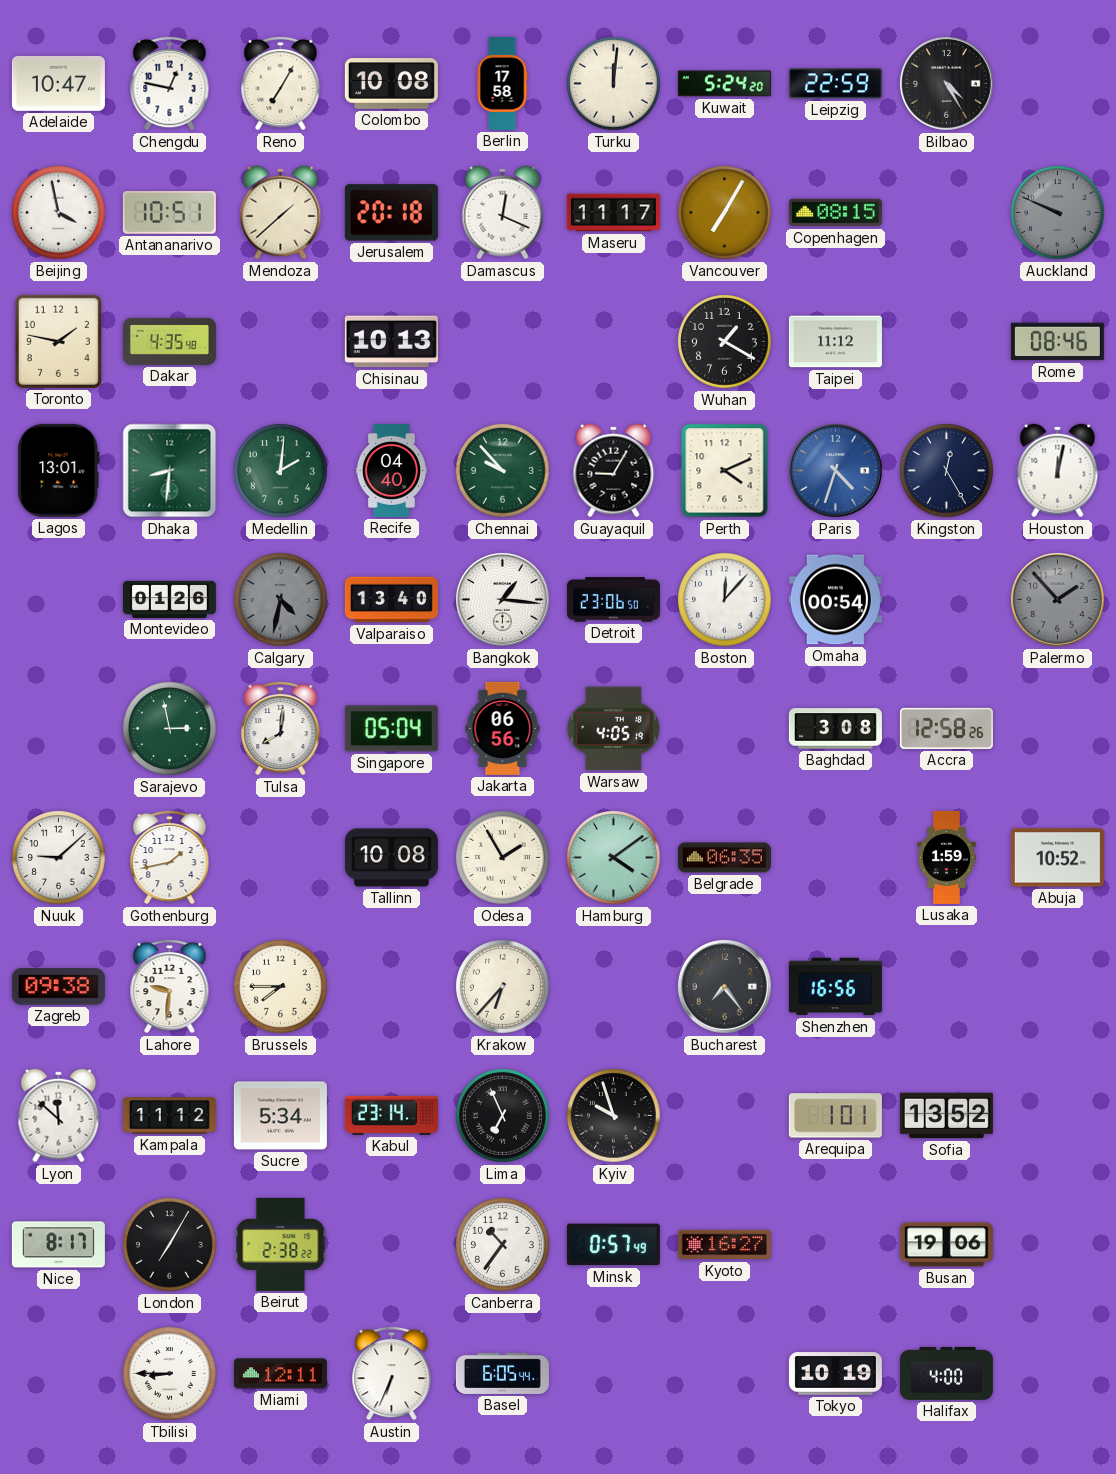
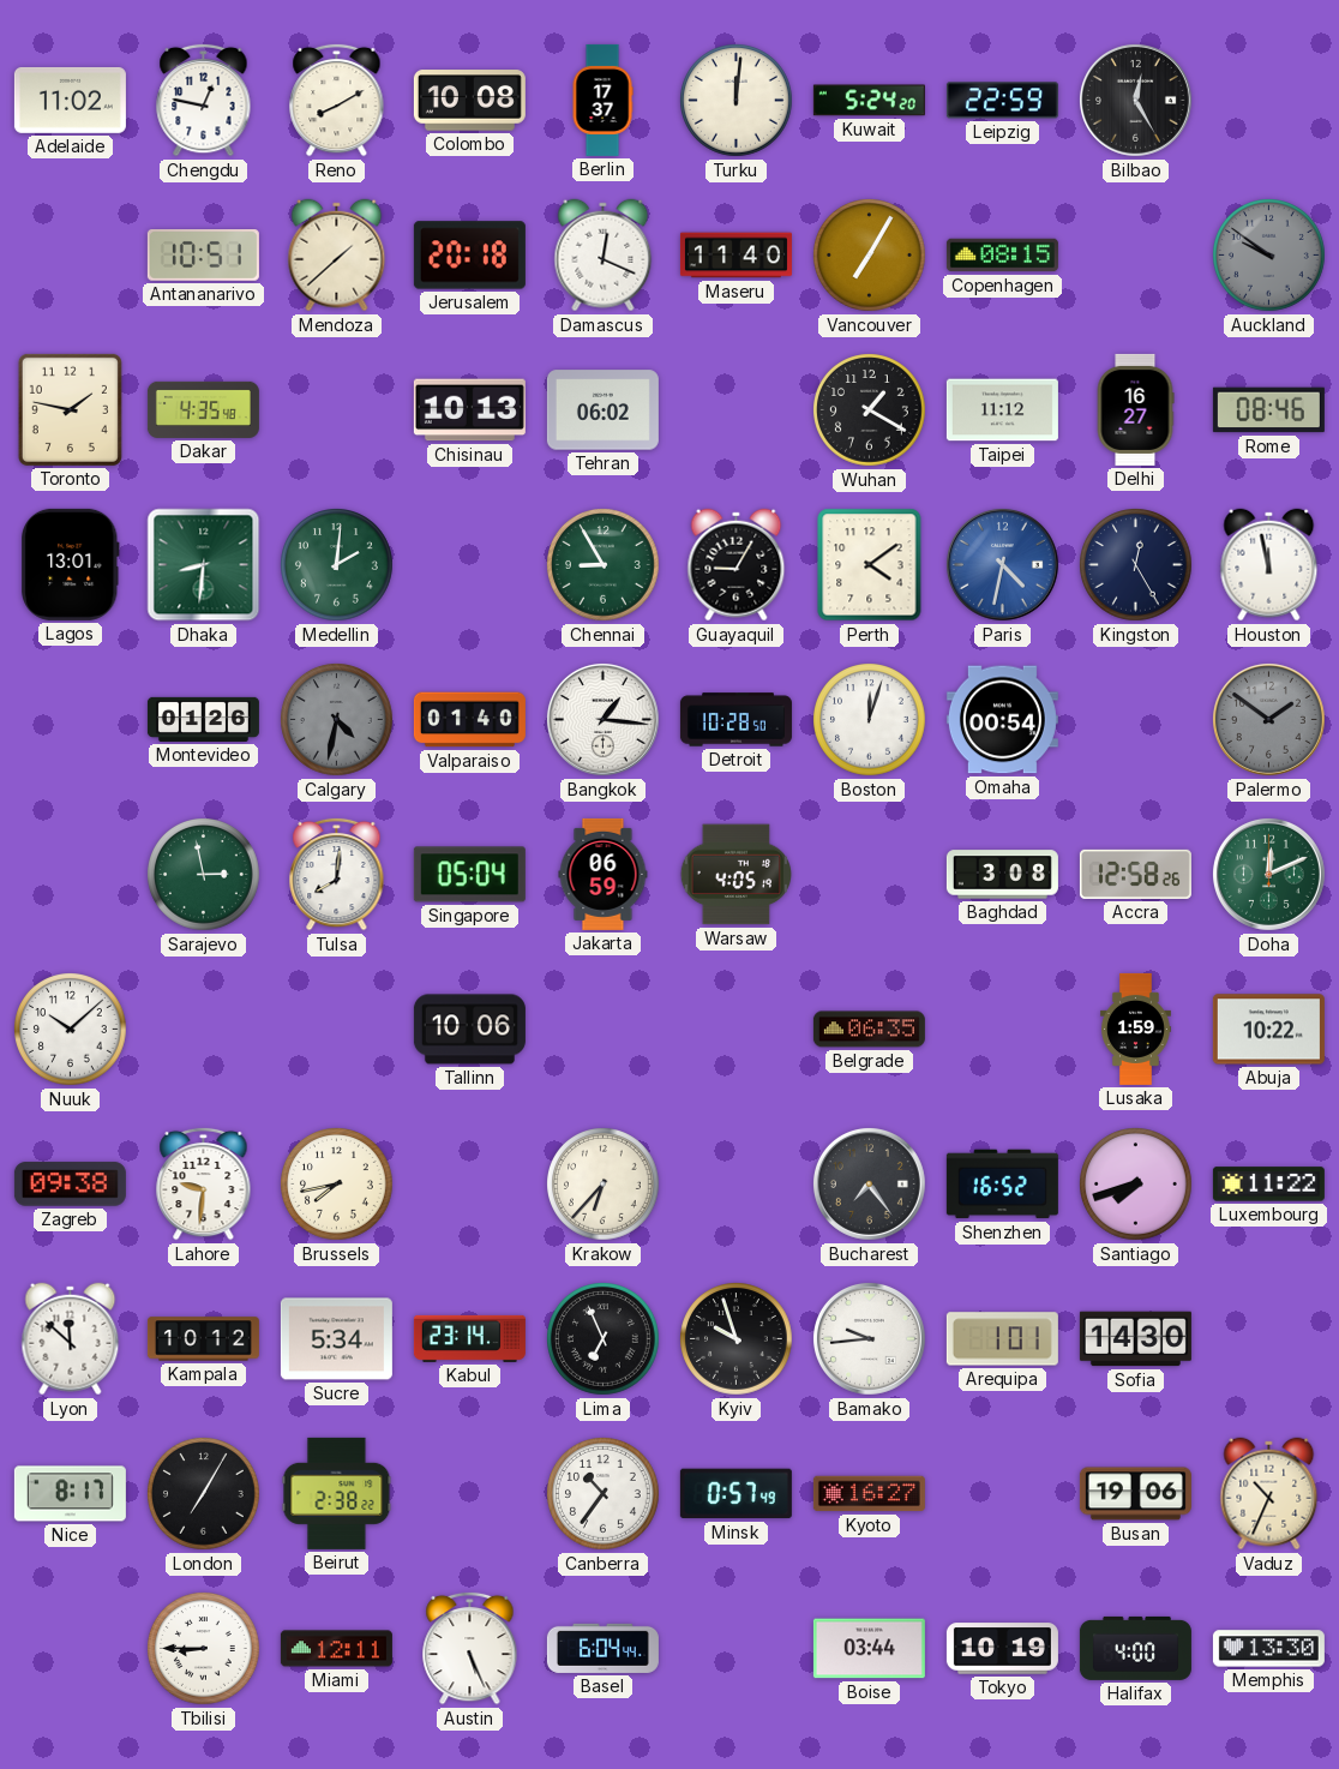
Adelaide: 10:47 -> 11:02 (70, 101)
Reno: 7:05 -> 8:10 (337, 100)
Berlin: 17:58 -> 17:37 (602, 100)
Bilbao: 4:25 -> 12:25 (1135, 100)
Beijing: 3:58 -> none (59, 213)
Maseru: 11:17 -> 11:40 (735, 256)
Auckland: 9:49 -> 9:51 (1269, 256)
Tehran: none -> 06:02 (602, 410)
Delhi: none -> 16:27 (1135, 409)
Recife: 04:40 -> none (391, 470)
Chennai: 9:53 -> 8:55 (604, 565)
Perth: 4:11 -> 4:09 (870, 565)
Paris: 4:33 -> 4:32 (1002, 564)
Houston: 12:02 -> 11:58 (1269, 565)
Valparaiso: 13:40 -> 01:40 (469, 720)
Detroit: 23:06 -> 10:28 (735, 720)
Boston: 12:07 -> 12:03 (870, 720)
Palermo: 1:53 -> 1:51 (1268, 719)
Jakarta: 06:56 -> 06:59 (604, 874)
Doha: none -> 12:11 (1268, 874)
Nuuk: 9:08 -> 10:08 (71, 1030)
Gothenburg: 1:43 -> none (170, 857)
Tallinn: 10:08 -> 10:06 (469, 1030)
Odesa: 1:55 -> none (503, 858)
Hamburg: 4:09 -> none (614, 858)
Abuja: 10:52 -> 10:22 (1268, 1030)
Brussels: 7:45 -> 7:43 (337, 1185)
Shenzhen: 16:56 -> 16:52 (1002, 1185)
Santiago: none -> 7:42 (1136, 1185)
Luxembourg: none -> 11:22 (1268, 1185)
Kampala: 11:12 -> 10:12 (203, 1339)
Bamako: none -> 9:44 (869, 1338)
Sofia: 13:52 -> 14:30 (1135, 1339)
Vaduz: none -> 10:34 (1269, 1494)
Austin: 6:34 -> 5:26 (470, 1648)
Basel: 6:05 -> 6:04 (602, 1648)
Boise: none -> 03:44 (869, 1649)
Memphis: none -> 13:30 (1268, 1649)
